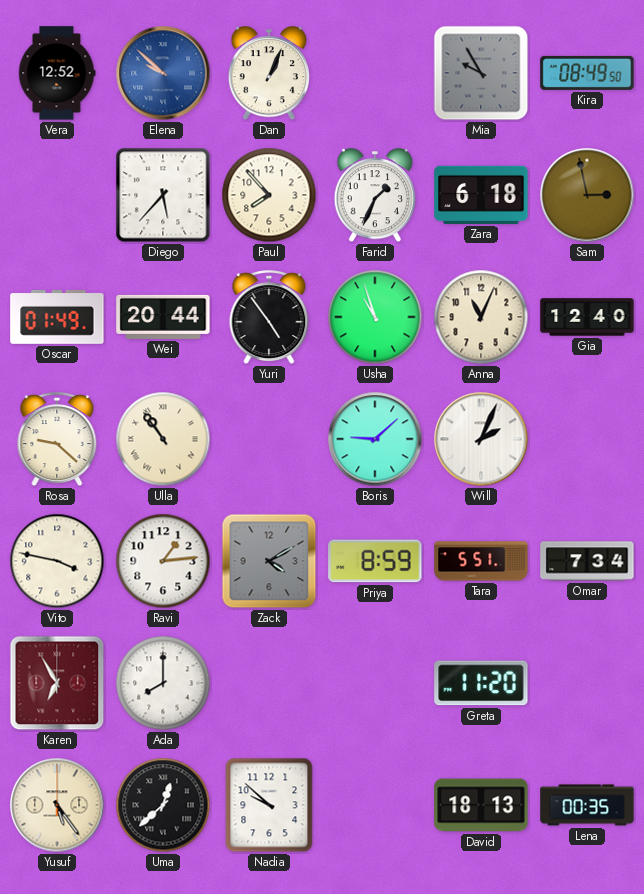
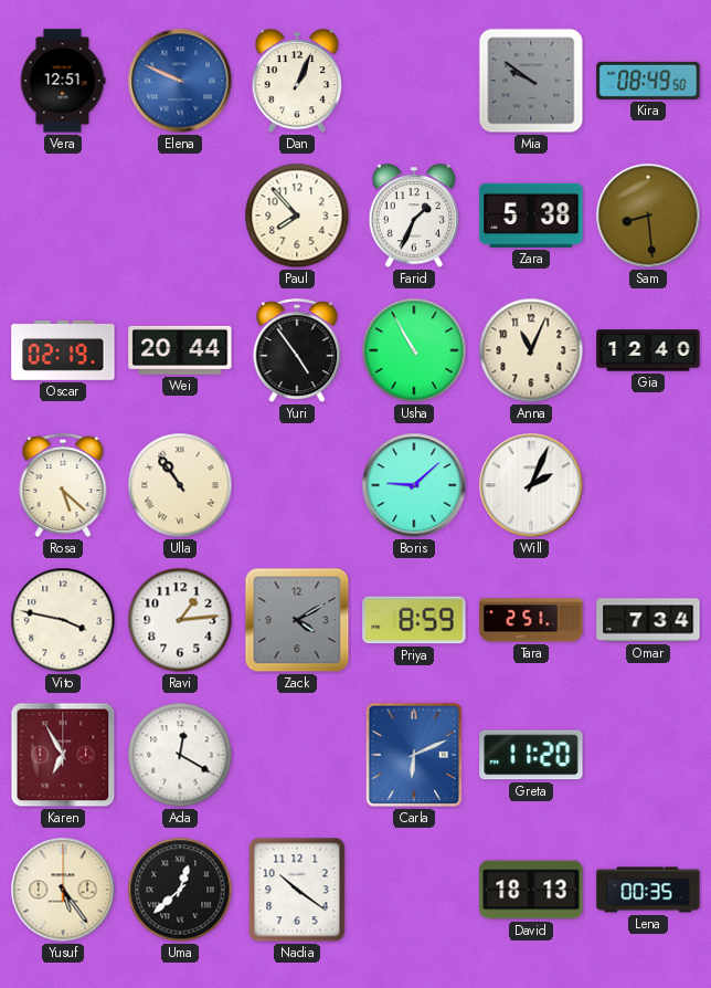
Vera: 12:52 -> 12:51 (63, 81)
Elena: 9:52 -> 9:49 (180, 81)
Mia: 9:55 -> 9:51 (531, 81)
Diego: 5:37 -> none (163, 195)
Zara: 6:18 -> 5:38 (531, 216)
Sam: 2:58 -> 8:29 (648, 216)
Oscar: 01:49 -> 02:19 (63, 350)
Usha: 10:57 -> 10:55 (414, 350)
Rosa: 9:22 -> 5:22 (63, 486)
Tara: 5:51 -> 2:51 (531, 620)
Ada: 8:00 -> 12:20 (180, 755)
Carla: none -> 6:11 (414, 755)
Nadia: 9:52 -> 10:21 (297, 890)
